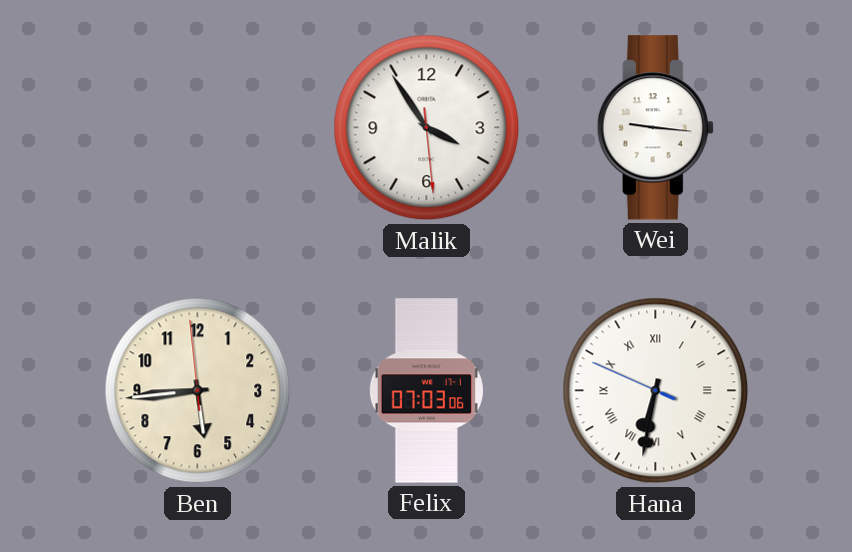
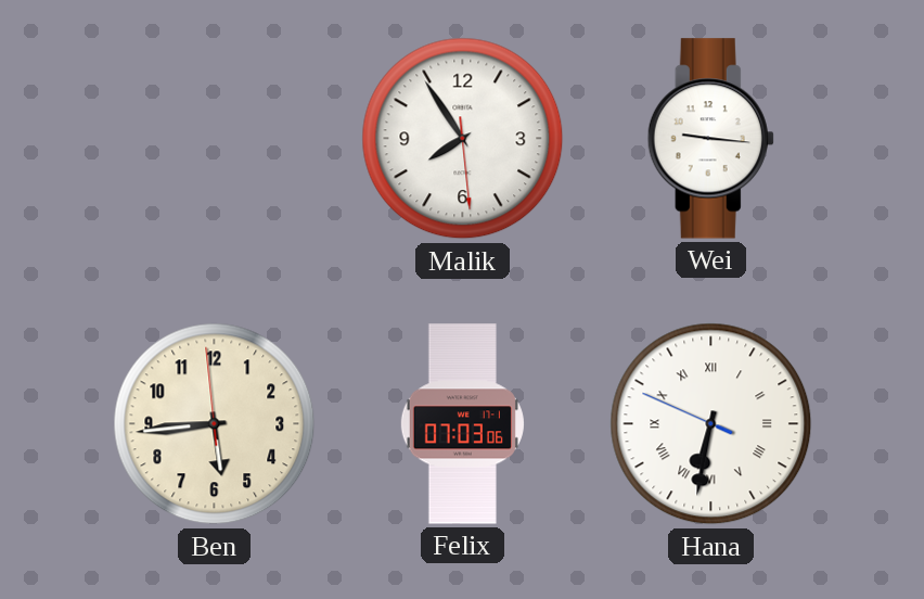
Malik: 3:54 -> 7:54 (463, 139)
